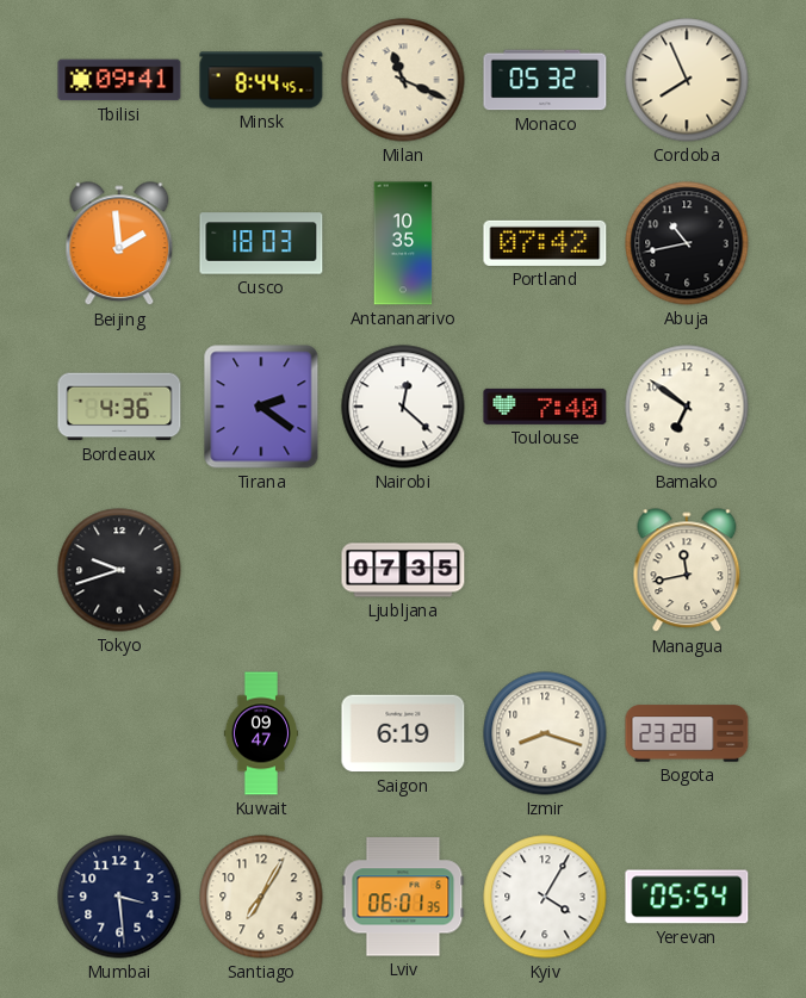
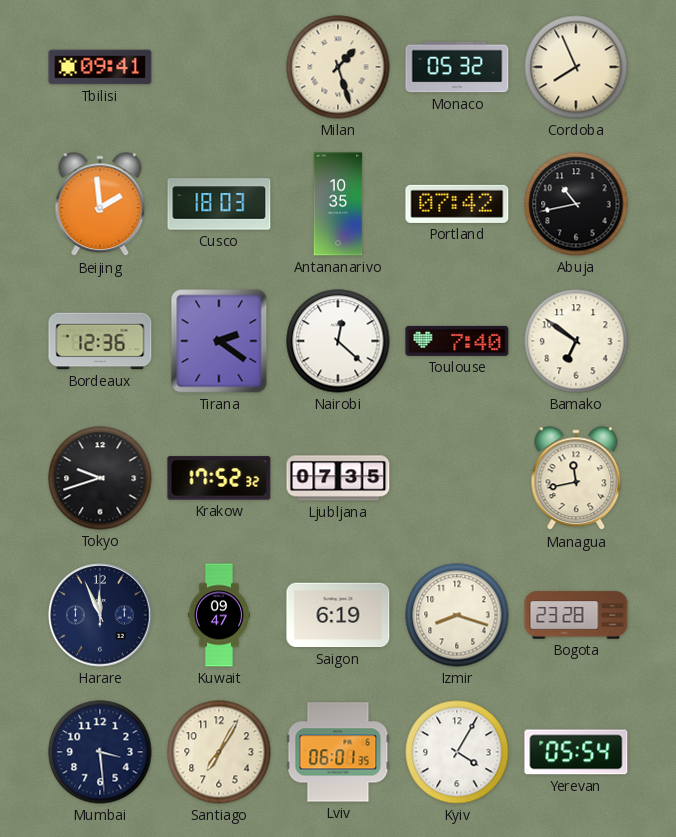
Minsk: 8:44 -> none (261, 80)
Milan: 11:19 -> 1:27 (338, 67)
Bordeaux: 4:36 -> 12:36 (100, 341)
Krakow: none -> 17:52 (219, 478)
Harare: none -> 11:56 (100, 615)
